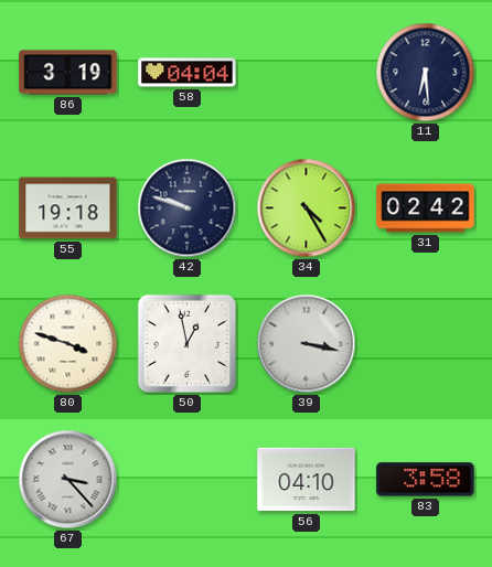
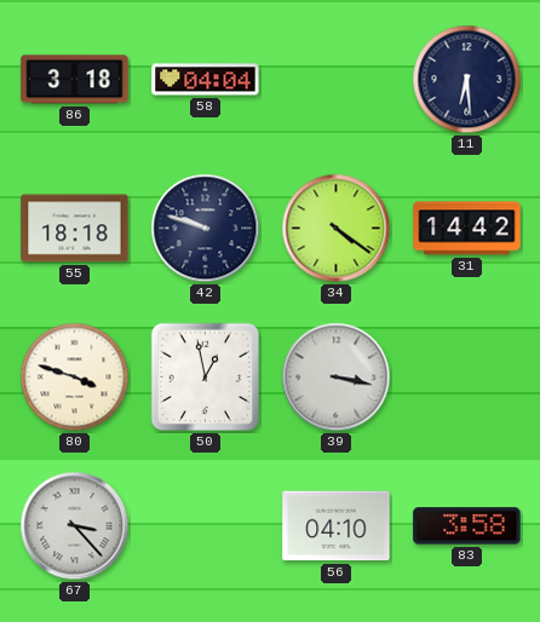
86: 3:19 -> 3:18 (75, 80)
55: 19:18 -> 18:18 (75, 229)
34: 4:25 -> 4:21 (337, 229)
31: 02:42 -> 14:42 (467, 229)
